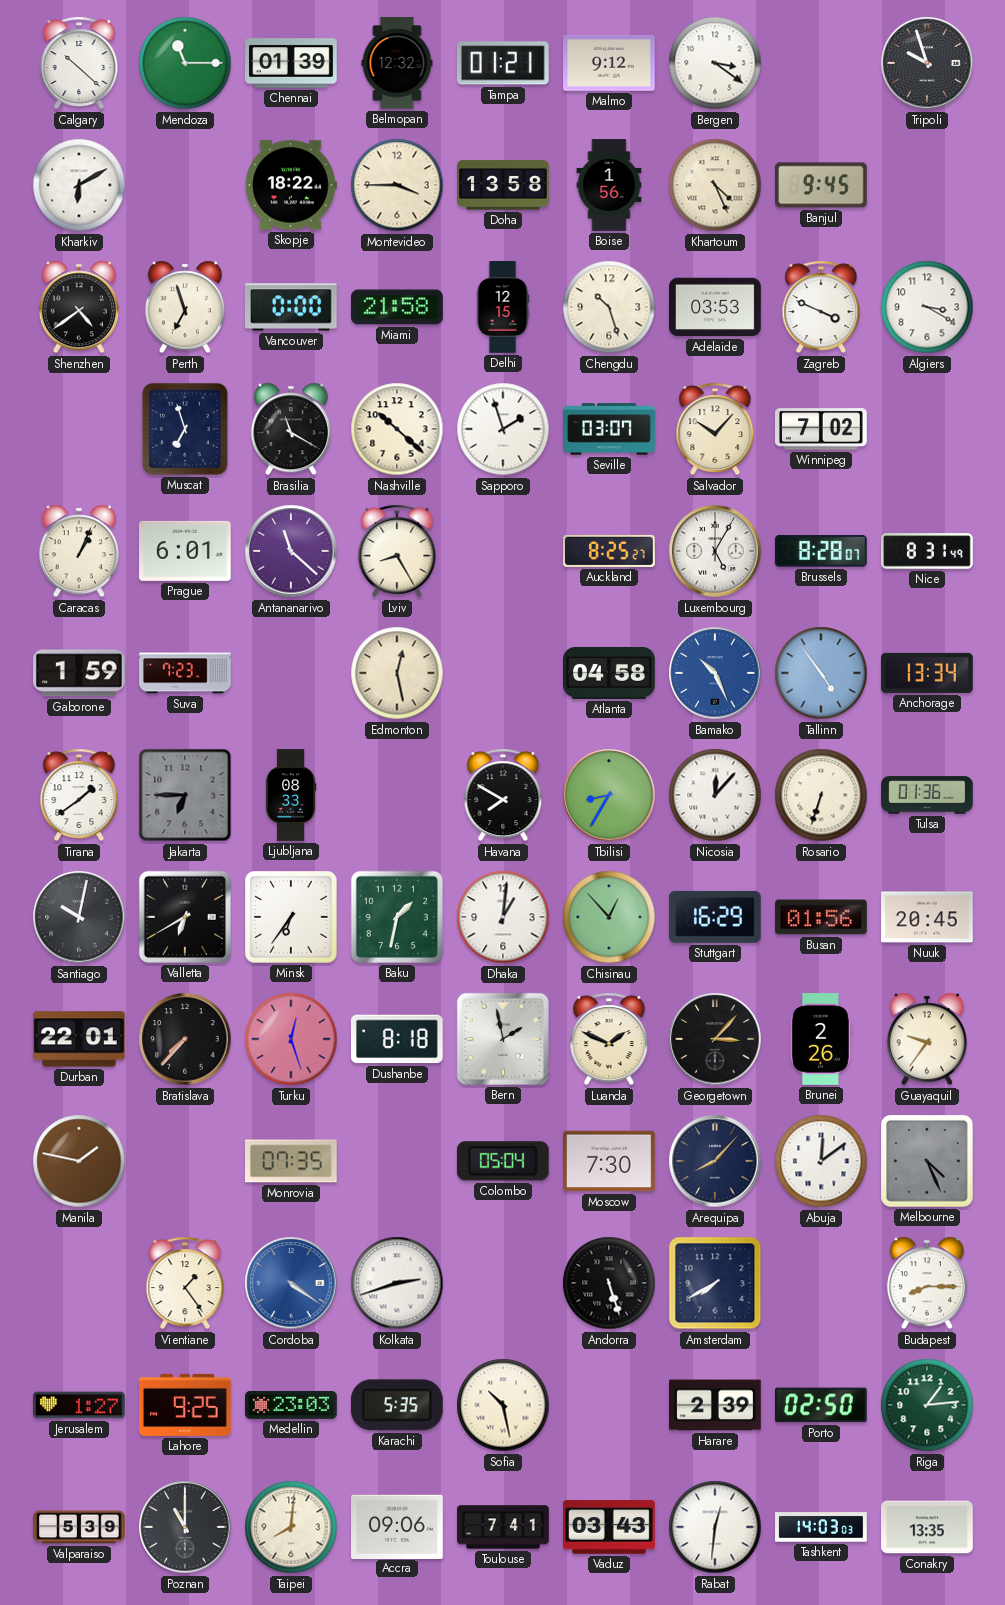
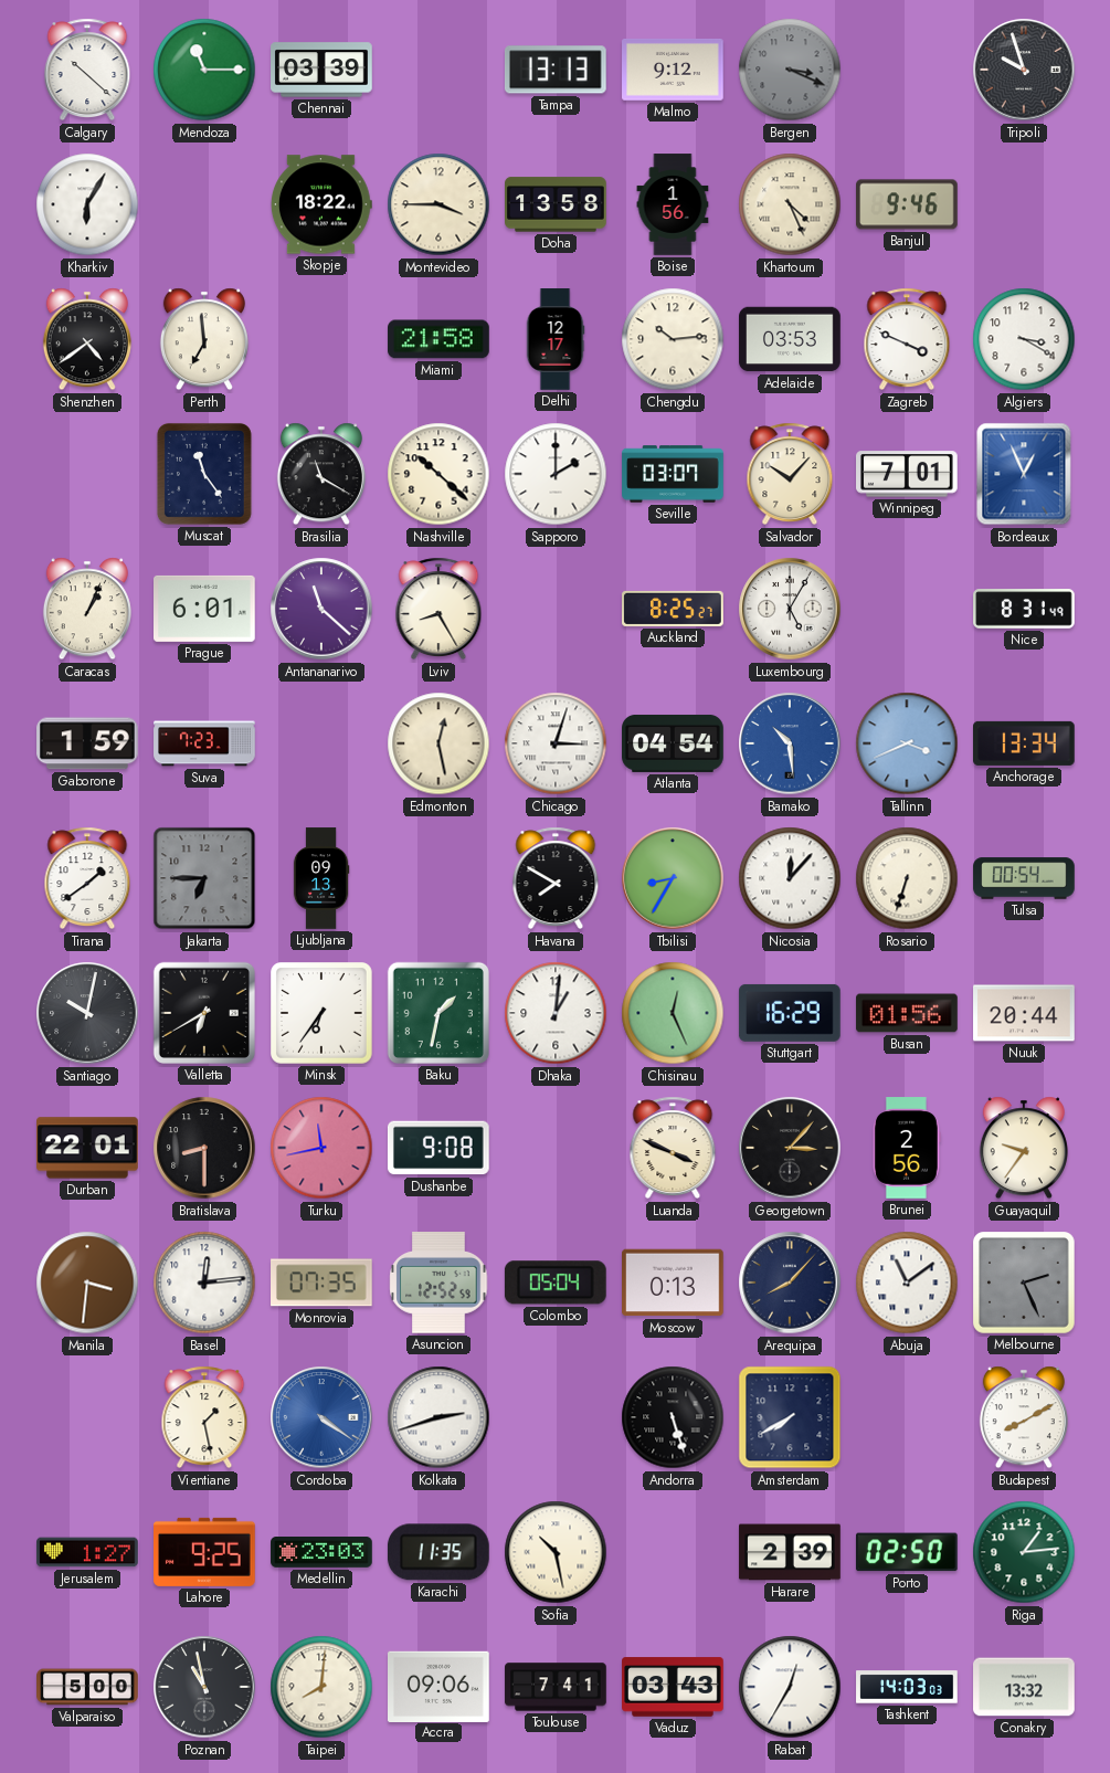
Chennai: 01:39 -> 03:39 (321, 70)
Belmopan: 12:32 -> none (397, 63)
Tampa: 01:21 -> 13:13 (556, 70)
Bergen: 3:21 -> 3:19 (790, 70)
Bergen dial: white -> grey (790, 70)
Kharkiv: 6:10 -> 6:05 (87, 204)
Banjul: 9:45 -> 9:46 (907, 204)
Perth: 6:57 -> 6:59 (204, 339)
Vancouver: 0:00 -> none (292, 307)
Delhi: 12:15 -> 12:17 (556, 339)
Chengdu: 10:27 -> 10:14 (673, 339)
Muscat: 6:57 -> 11:24 (204, 474)
Sapporo: 1:57 -> 2:00 (556, 474)
Winnipeg: 7:02 -> 7:01 (908, 474)
Bordeaux: none -> 12:56 (1024, 474)
Brussels: 8:28 -> none (821, 551)
Chicago: none -> 3:03 (556, 743)
Atlanta: 04:58 -> 04:54 (673, 743)
Bamako: 10:26 -> 10:29 (790, 743)
Tallinn: 4:54 -> 3:41 (907, 743)
Ljubljana: 08:33 -> 09:13 (321, 878)
Tulsa: 01:36 -> 00:54 (1024, 878)
Chisinau: 12:53 -> 12:26 (673, 1013)
Nuuk: 20:45 -> 20:44 (1024, 1013)
Bratislava: 7:37 -> 8:30 (204, 1148)
Turku: 12:27 -> 11:43 (321, 1148)
Dushanbe: 8:18 -> 9:08 (438, 1148)
Bern: 1:58 -> none (503, 1039)
Luanda: 1:49 -> 3:49 (673, 1148)
Brunei: 2:26 -> 2:56 (907, 1148)
Manila: 1:47 -> 3:31 (87, 1283)
Basel: none -> 12:14 (204, 1283)
Asuncion: none -> 12:52 (438, 1283)
Moscow: 7:30 -> 0:13 (674, 1283)
Abuja: 12:09 -> 11:09 (907, 1283)
Melbourne: 4:26 -> 2:26 (1025, 1284)
Vientiane: 1:24 -> 1:28 (204, 1417)
Budapest: 8:15 -> 8:10 (1024, 1417)
Karachi: 5:35 -> 11:35 (438, 1552)
Valparaiso: 5:39 -> 5:00 (87, 1687)
Poznan: 11:00 -> 10:58 (204, 1687)
Rabat: 12:31 -> 12:35 (790, 1687)
Conakry: 13:35 -> 13:32 (1024, 1687)
